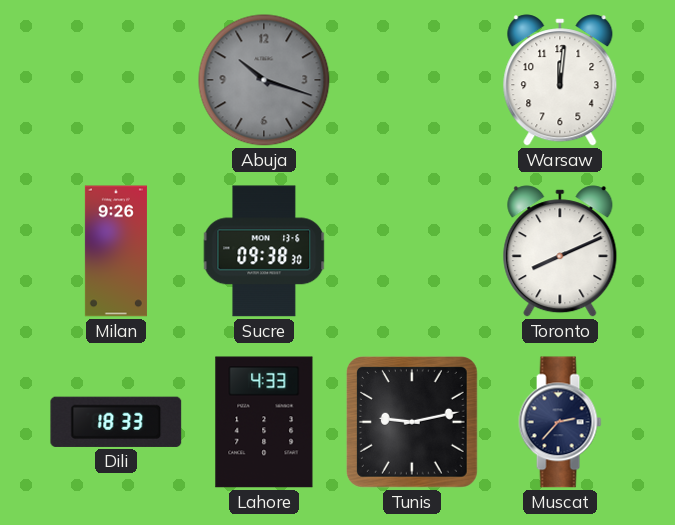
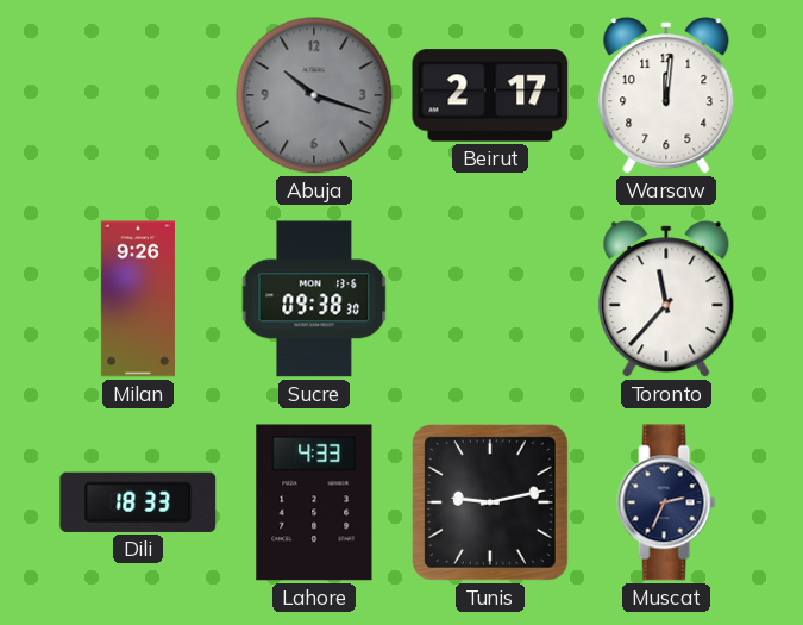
Beirut: none -> 2:17 (490, 95)
Toronto: 8:11 -> 11:37 (666, 299)
Muscat: 2:37 -> 2:34 (666, 502)
